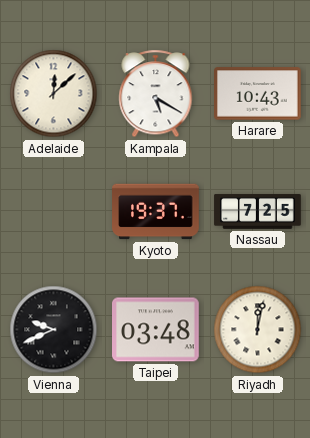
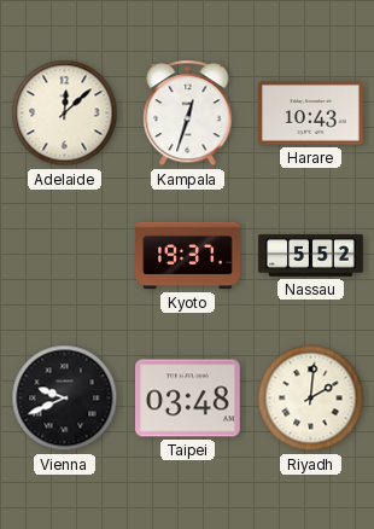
Kampala: 5:20 -> 12:33 (188, 114)
Nassau: 7:25 -> 5:52 (311, 256)
Riyadh: 12:02 -> 2:01 (311, 399)
